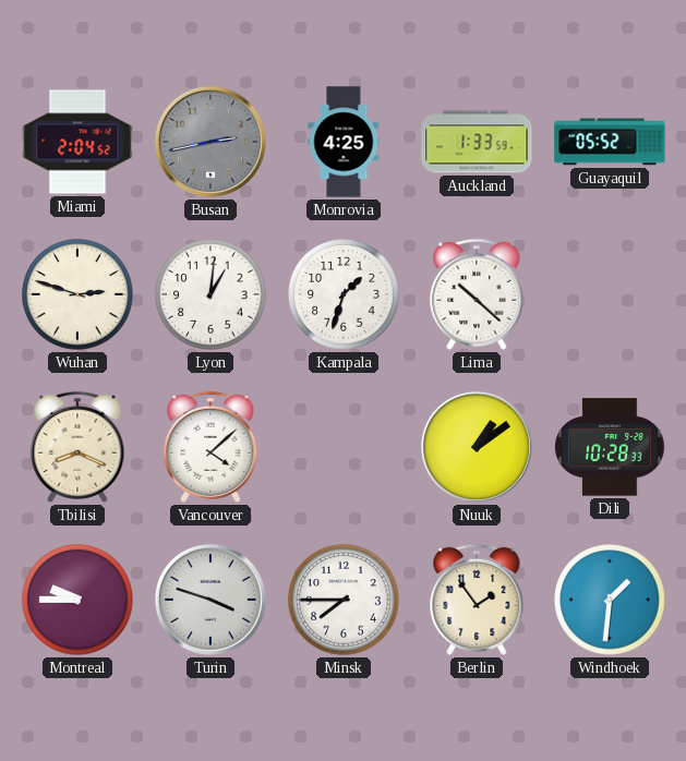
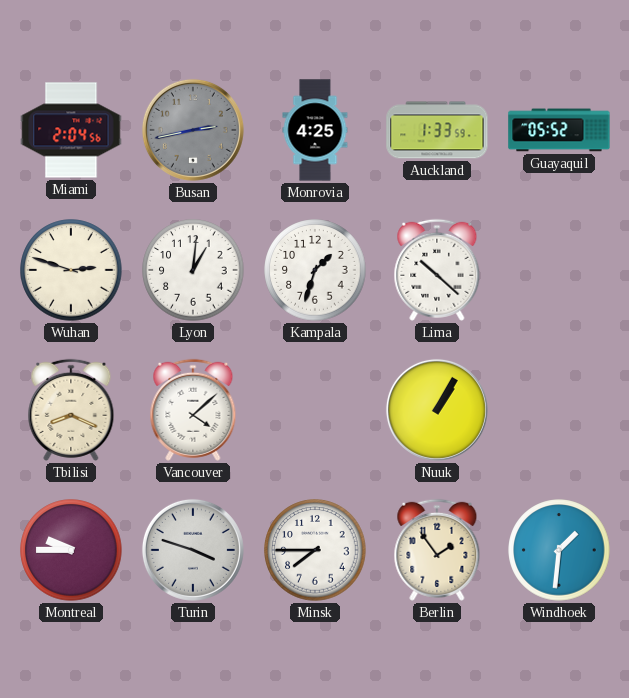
Miami: 2:04:52 -> 2:04:56 (71, 130)
Nuuk: 1:09 -> 1:05 (437, 410)
Dili: 10:28 -> none (611, 447)
